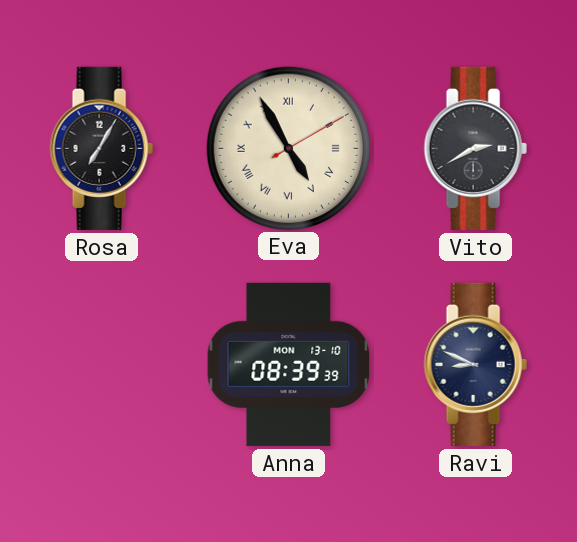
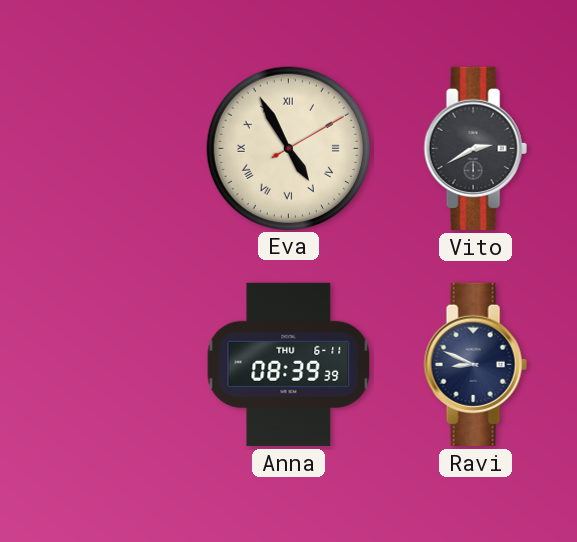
Rosa: 7:05 -> none (101, 148)
Anna date: MON 13-10 -> THU 6-11 (289, 364)
